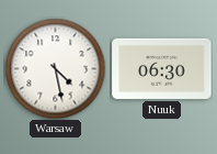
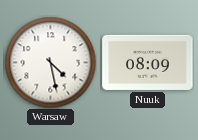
Nuuk: 06:30 -> 08:09 (148, 62)
